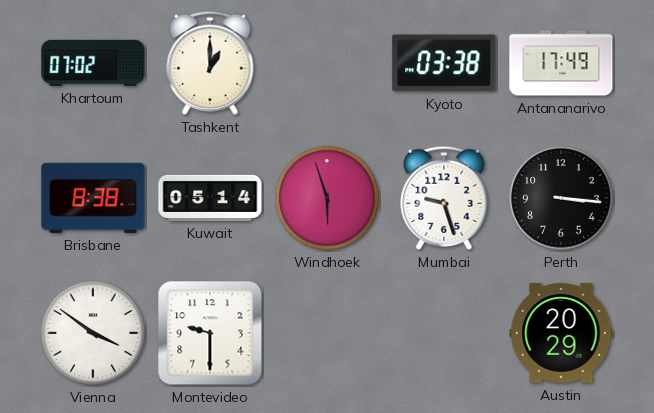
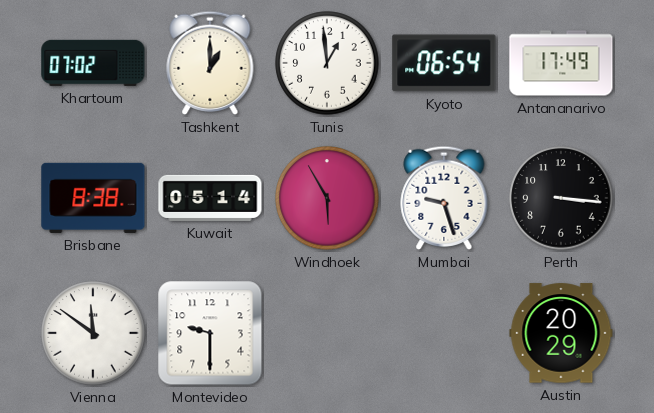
Tunis: none -> 12:59 (327, 63)
Kyoto: 03:38 -> 06:54 (444, 63)
Windhoek: 5:57 -> 5:55 (327, 198)
Vienna: 3:51 -> 11:51 (93, 333)
